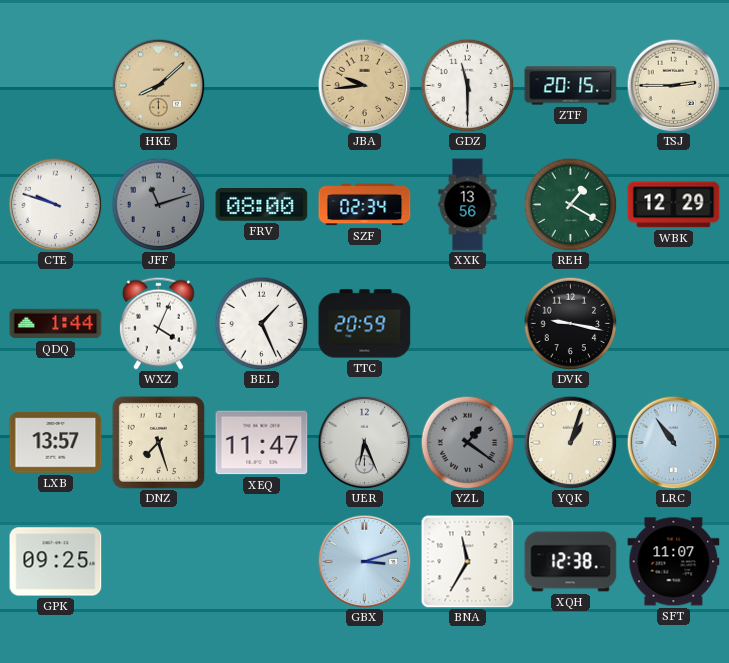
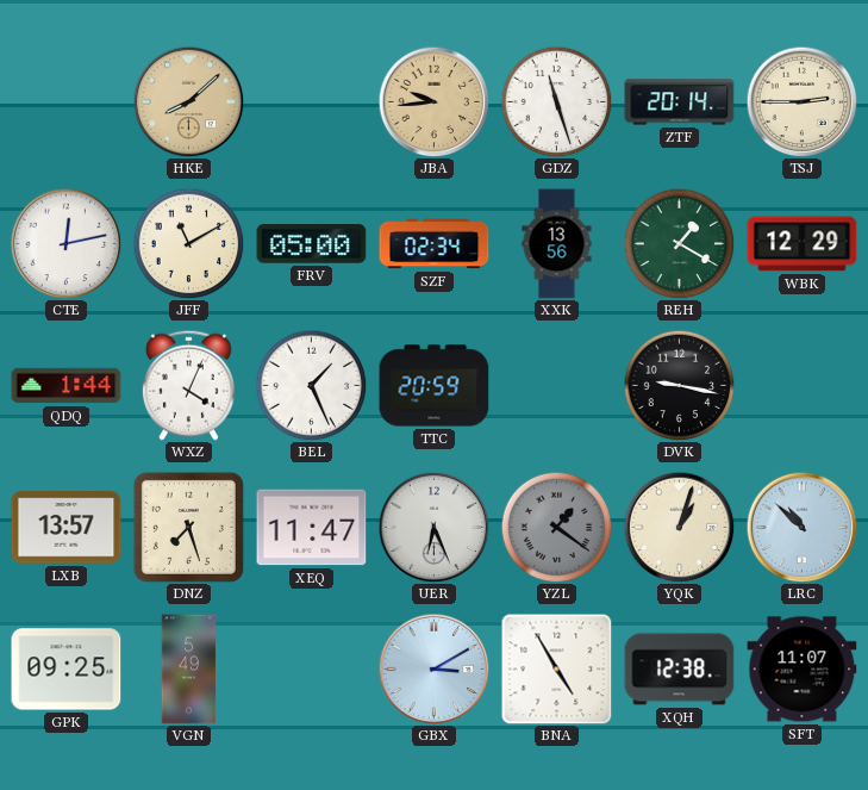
GDZ: 11:30 -> 11:27 (556, 101)
ZTF: 20:15 -> 20:14 (680, 102)
CTE: 9:48 -> 12:13 (65, 243)
JFF: 11:12 -> 11:10 (188, 243)
JFF dial: grey -> cream (188, 243)
FRV: 08:00 -> 05:00 (312, 244)
LRC: 10:54 -> 10:52 (801, 527)
VGN: none -> 5:49 (189, 670)
GBX: 3:12 -> 3:10 (433, 668)
BNA: 11:35 -> 4:55 (556, 668)
